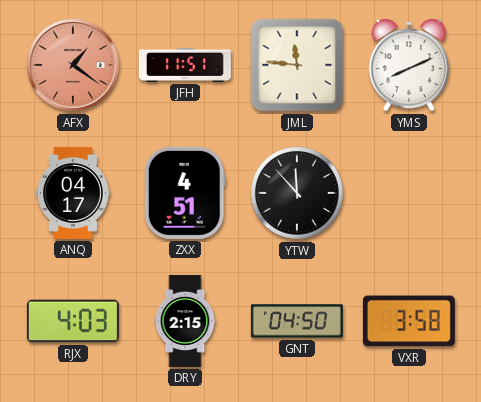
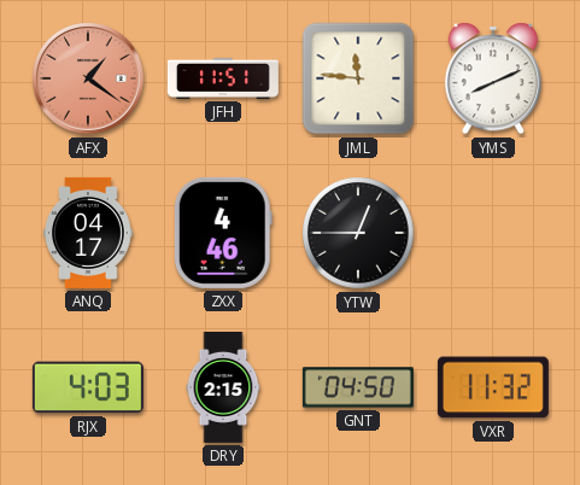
ZXX: 4:51 -> 4:46 (223, 233)
YTW: 11:53 -> 12:45 (358, 233)
VXR: 3:58 -> 11:32 (493, 387)
